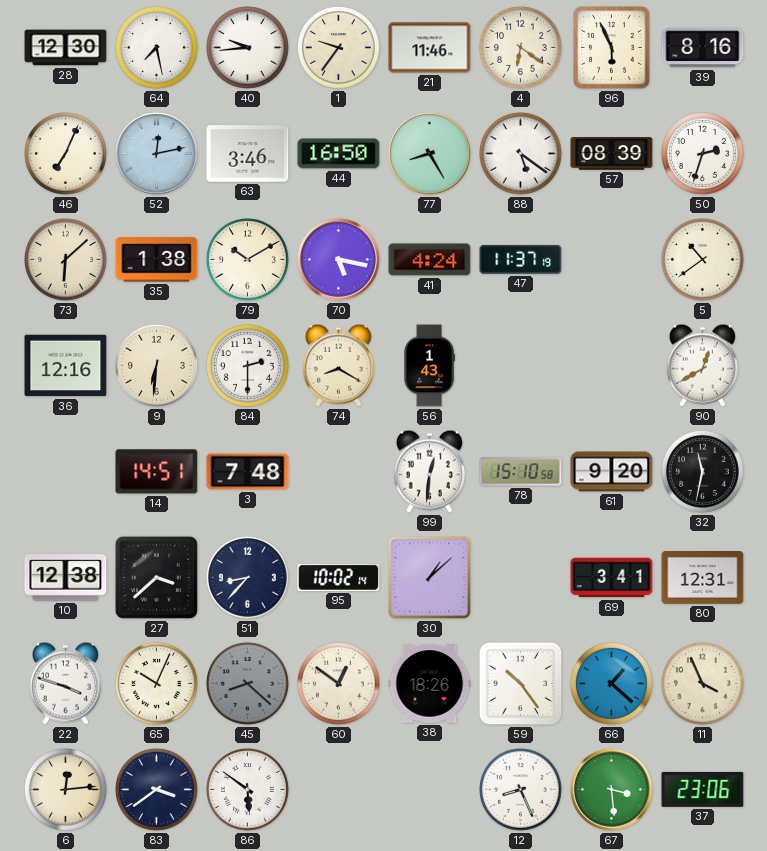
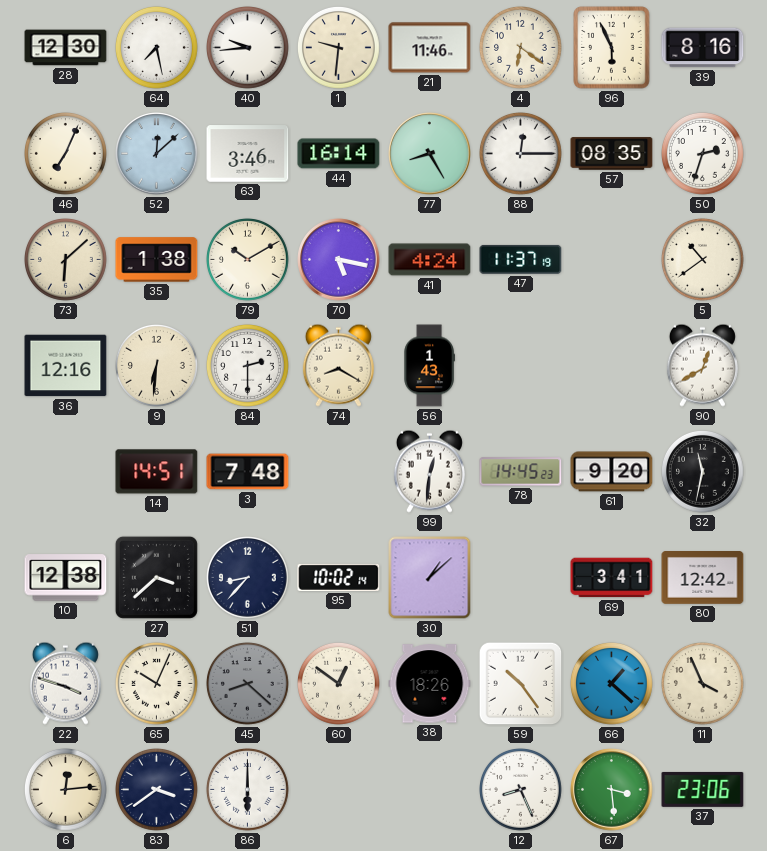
1: 9:36 -> 9:31 (339, 48)
52: 12:13 -> 12:08 (157, 154)
44: 16:50 -> 16:14 (339, 154)
88: 5:21 -> 12:15 (521, 154)
57: 08:39 -> 08:35 (612, 154)
78: 15:10 -> 14:45 (521, 472)
80: 12:31 -> 12:42 (703, 578)
86: 5:51 -> 6:00 (248, 790)
